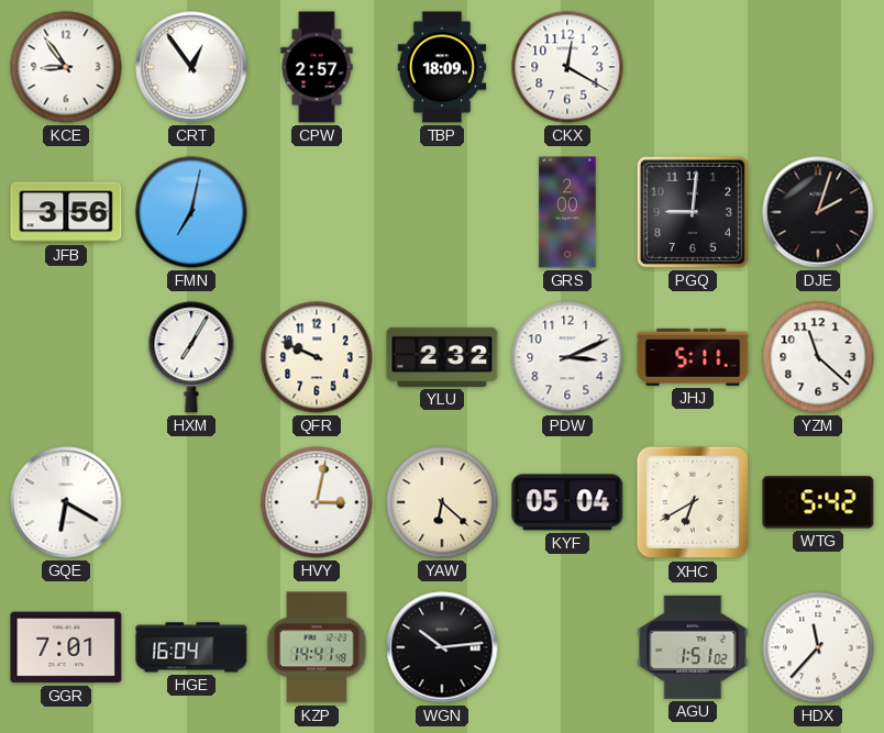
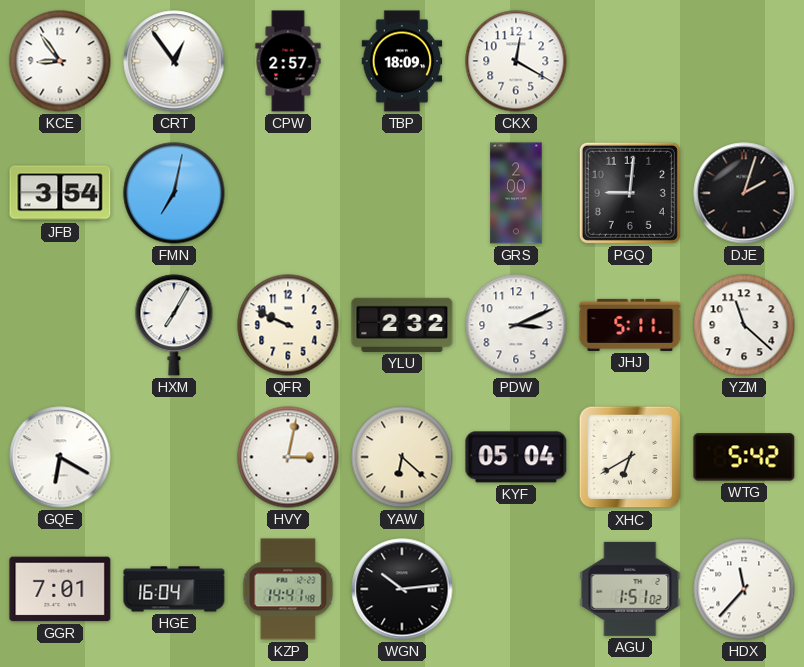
JFB: 3:56 -> 3:54 (60, 193)
